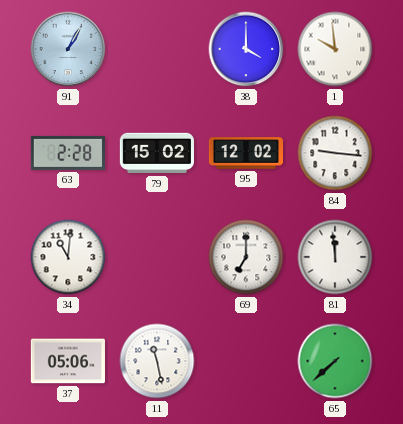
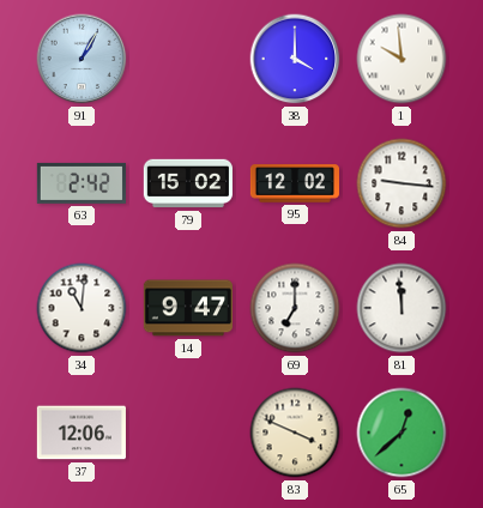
63: 2:28 -> 2:42 (81, 183)
14: none -> 9:47 (187, 308)
37: 05:06 -> 12:06 (81, 433)
11: 11:28 -> none (157, 361)
83: none -> 3:49 (295, 433)
65: 7:38 -> 12:38 (402, 433)
